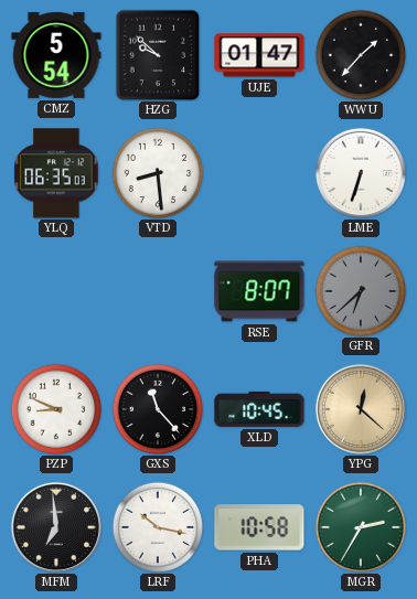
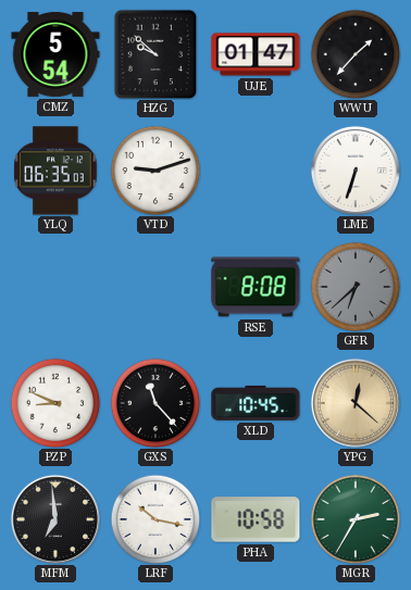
VTD: 8:29 -> 9:12 (155, 171)
RSE: 8:07 -> 8:08 (256, 287)
